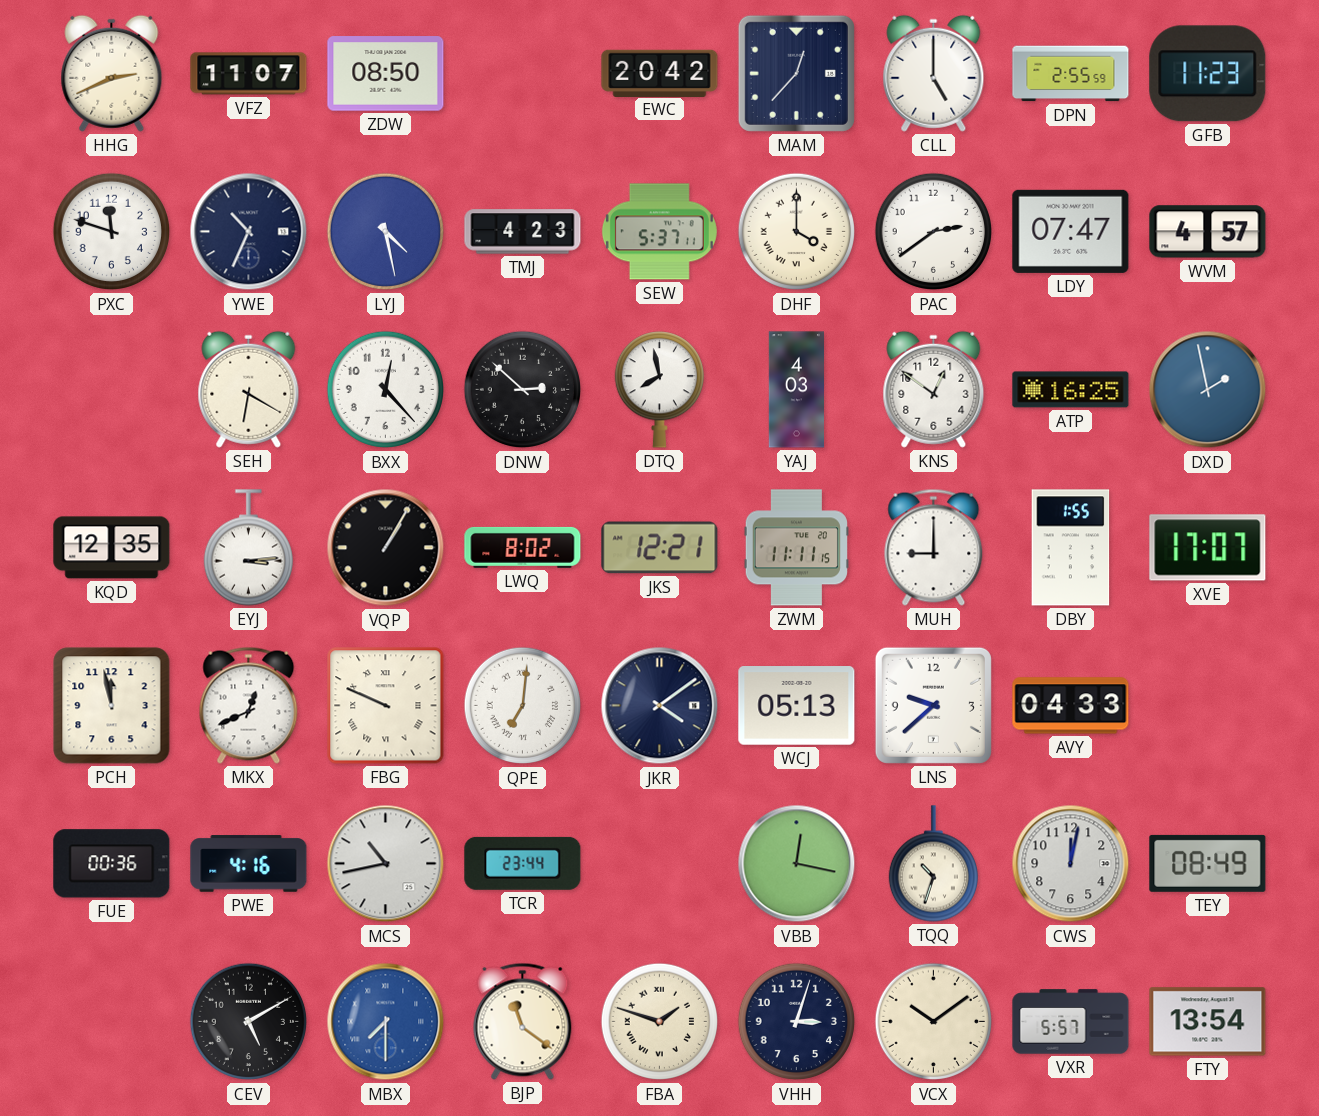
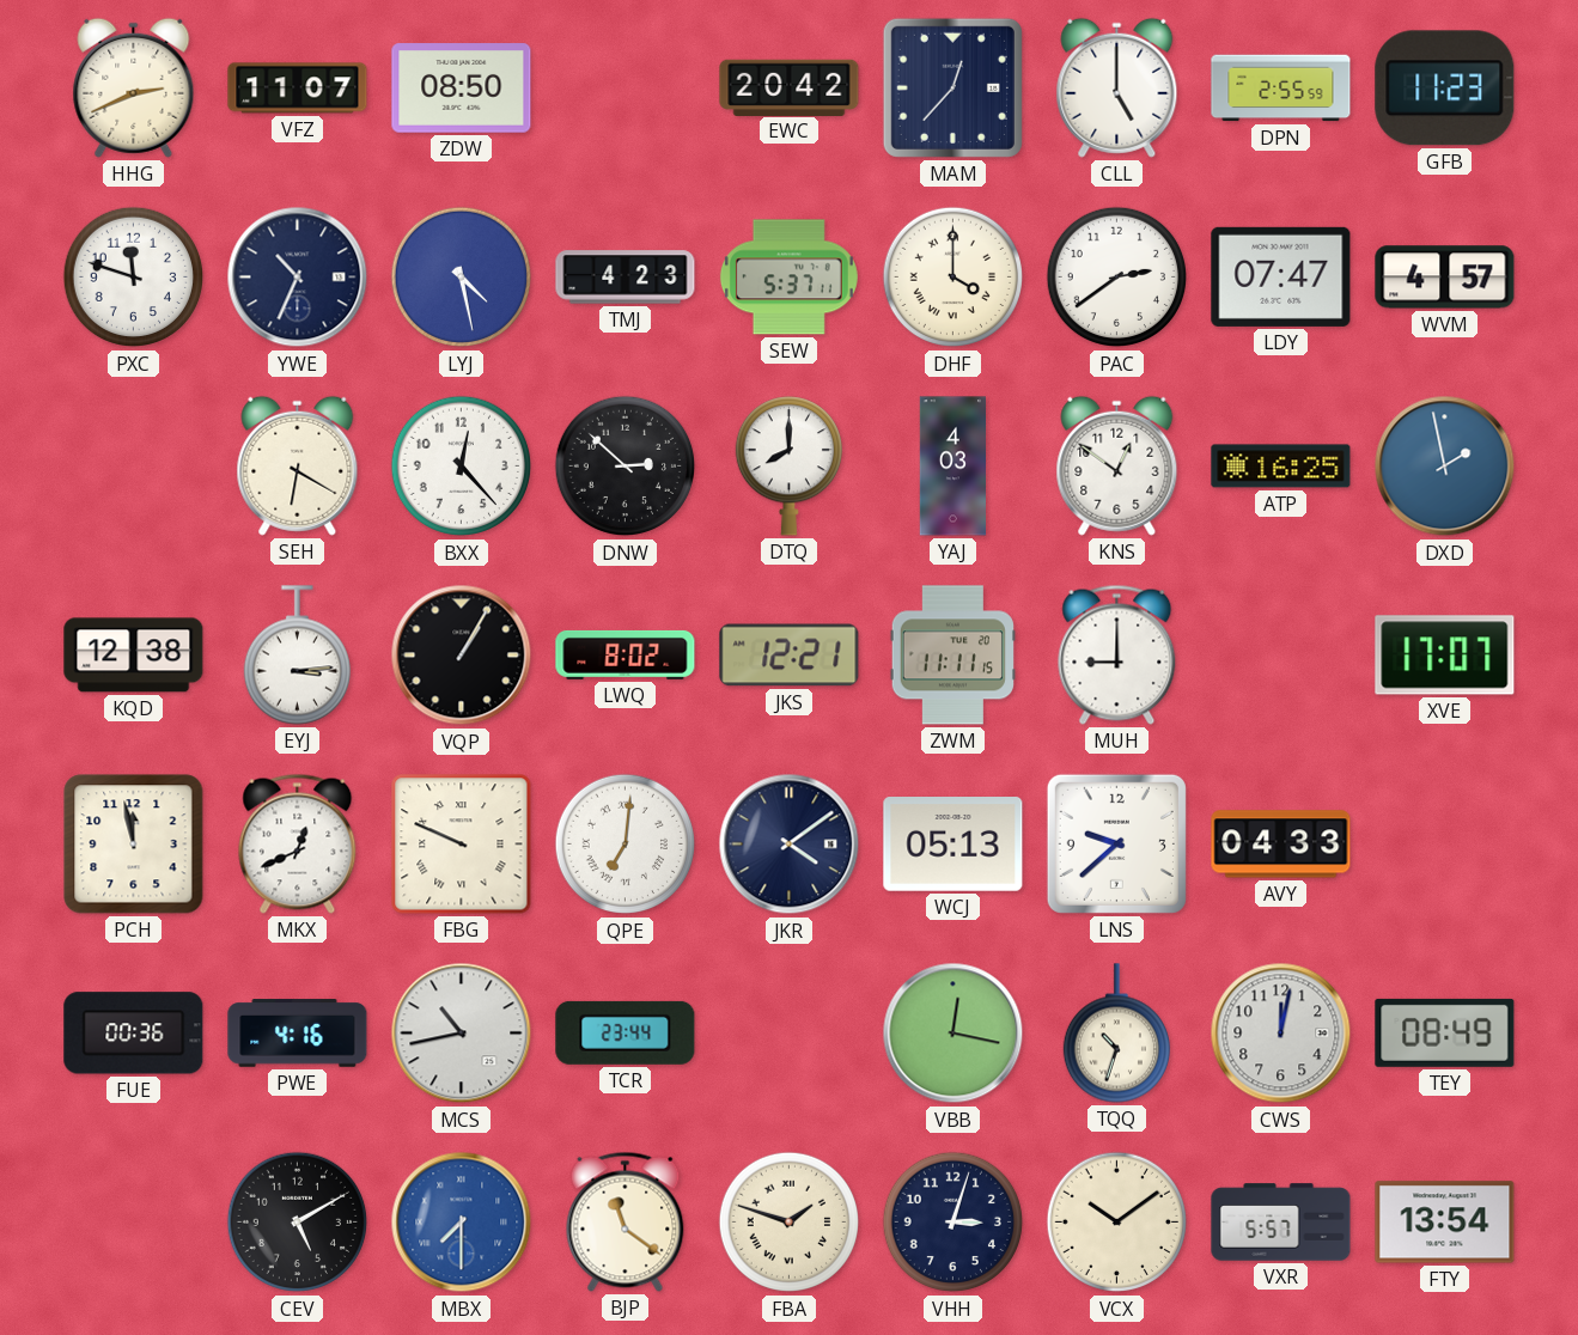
DTQ: 7:58 -> 8:00 (788, 467)
KQD: 12:35 -> 12:38 (134, 656)
DBY: 1:55 -> none (1071, 548)
